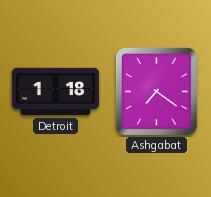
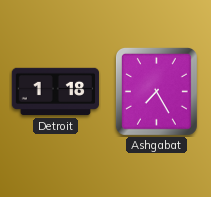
Ashgabat: 7:21 -> 7:25 (156, 91)
